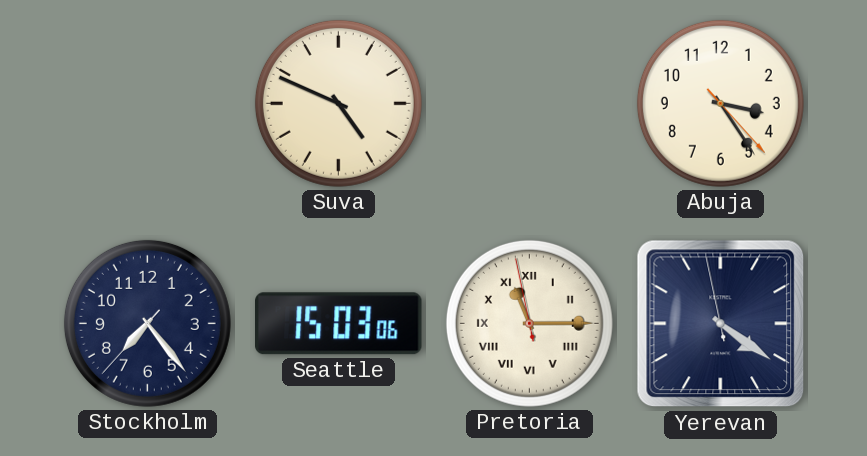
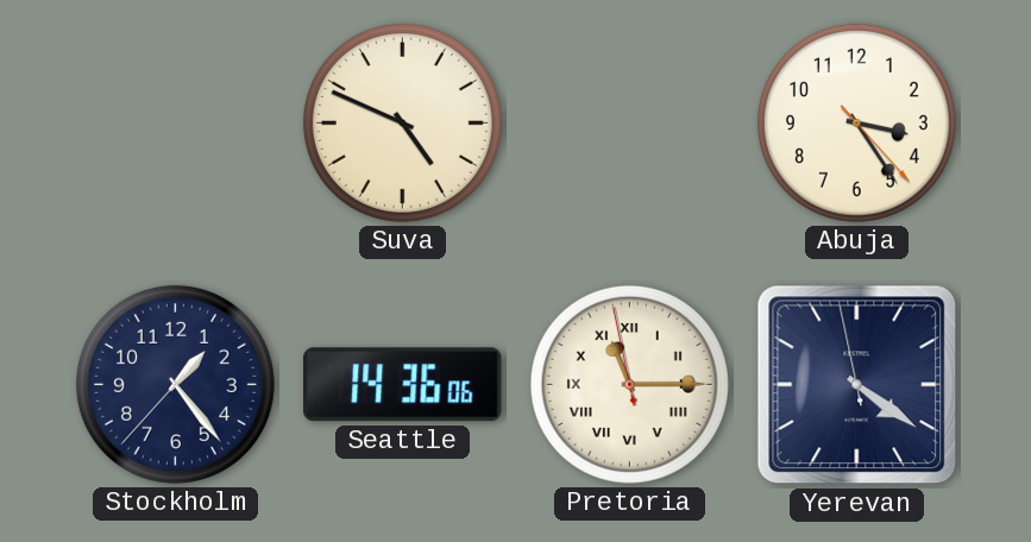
Stockholm: 7:23 -> 1:23 (175, 384)
Seattle: 15:03 -> 14:36 (402, 385)
